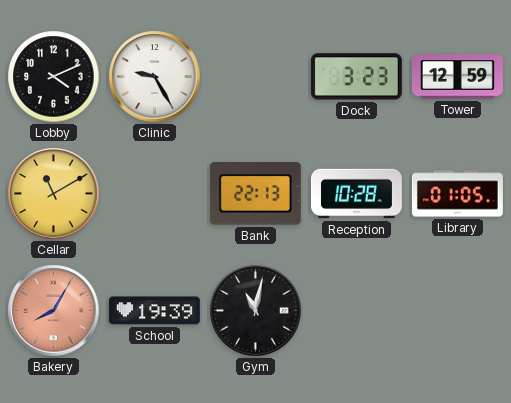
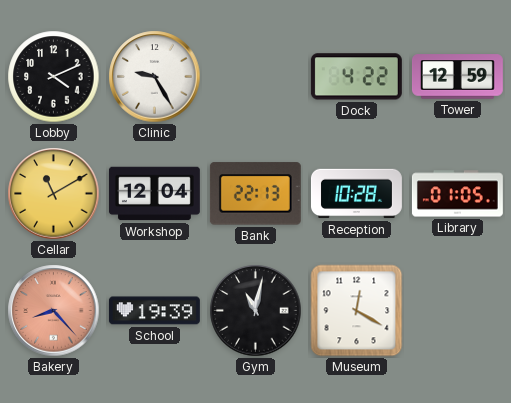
Dock: 3:23 -> 4:22 (356, 77)
Workshop: none -> 12:04 (154, 194)
Bakery: 8:05 -> 8:23 (54, 311)
Museum: none -> 12:20 (357, 311)
